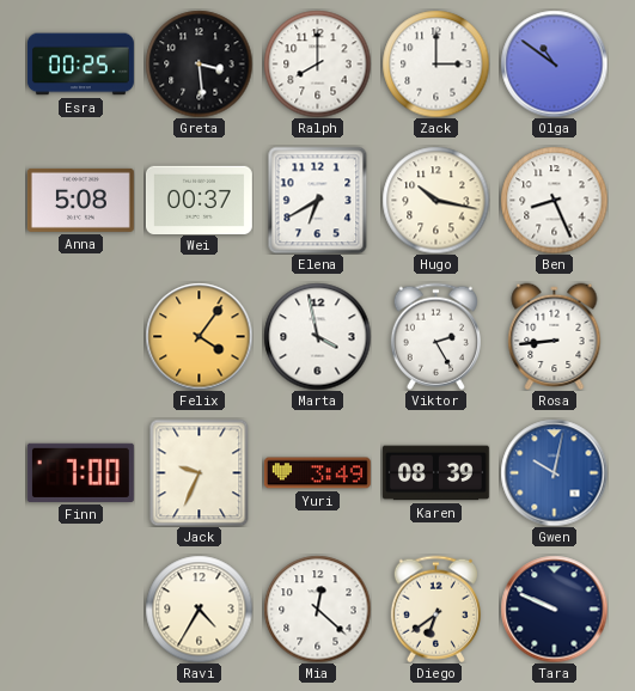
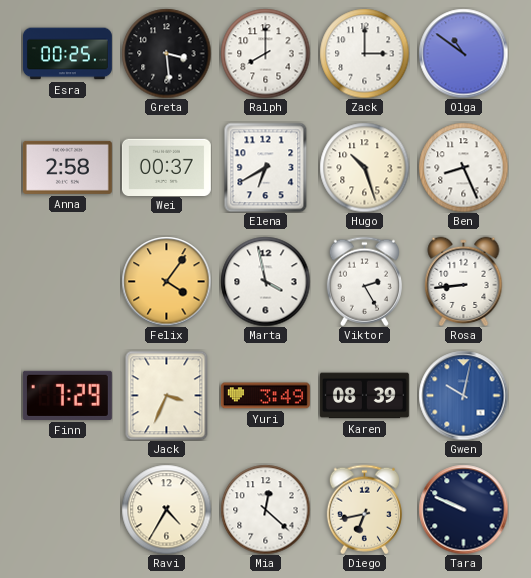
Anna: 5:08 -> 2:58 (67, 167)
Hugo: 10:17 -> 10:27 (364, 167)
Finn: 7:00 -> 7:29 (67, 395)
Jack: 9:34 -> 3:34 (167, 395)
Diego: 6:39 -> 6:43 (364, 509)
